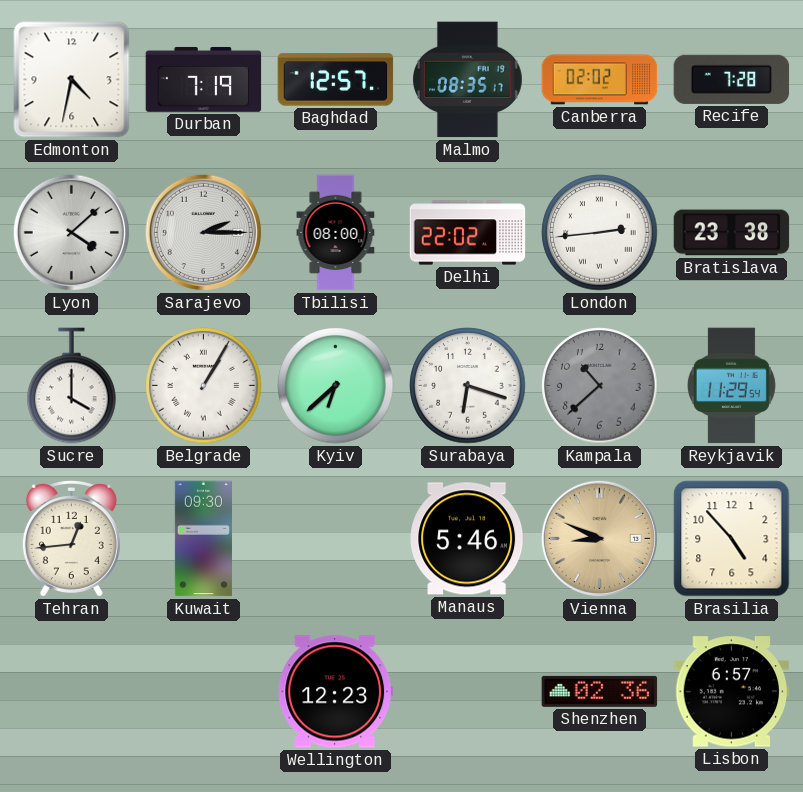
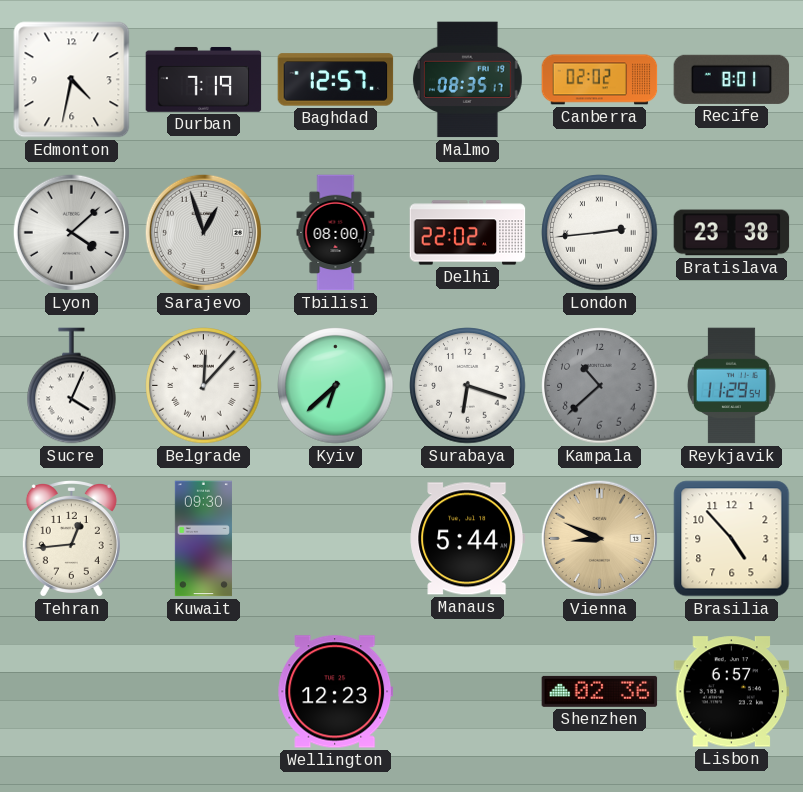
Recife: 7:28 -> 8:01 (732, 79)
Sarajevo: 2:15 -> 12:57 (203, 232)
Sucre: 4:00 -> 4:04 (72, 386)
Belgrade: 1:05 -> 12:07 (204, 386)
Manaus: 5:46 -> 5:44 (468, 539)
